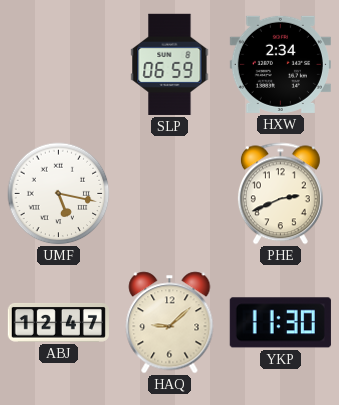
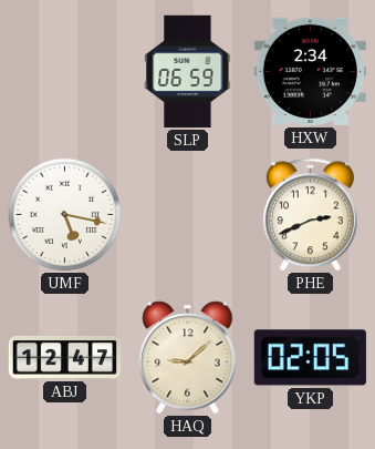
YKP: 11:30 -> 02:05 (310, 358)
